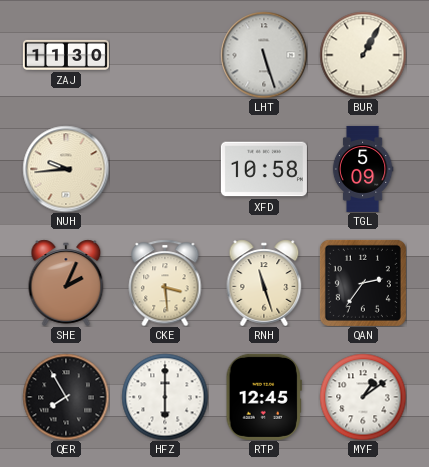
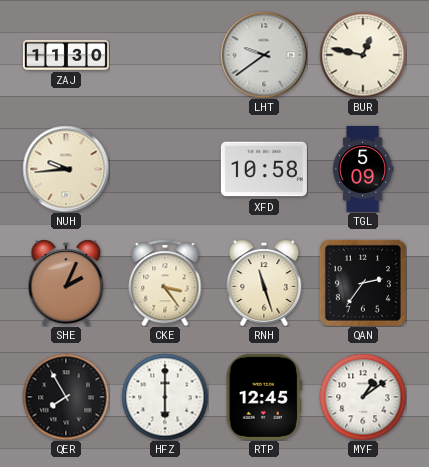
LHT: 5:27 -> 9:39 (264, 55)
BUR: 1:05 -> 12:47 (363, 55)
CKE: 3:29 -> 3:24 (165, 283)
